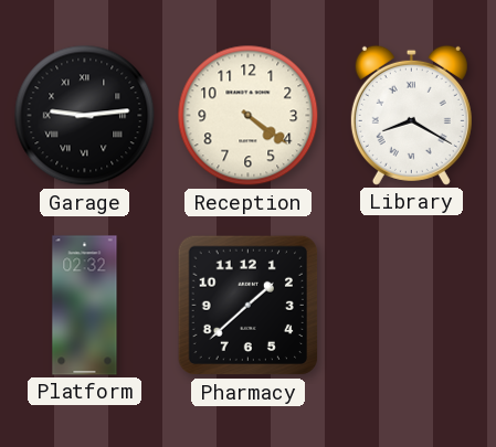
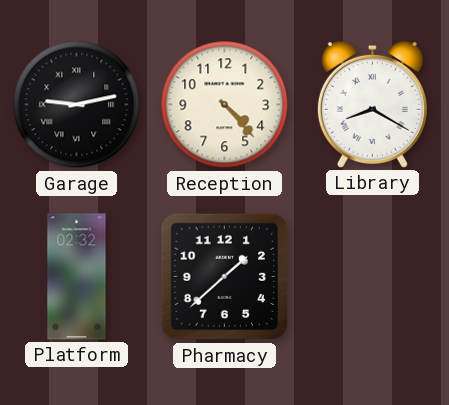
Garage: 9:14 -> 9:13 (77, 105)
Reception: 4:21 -> 4:23 (225, 105)
